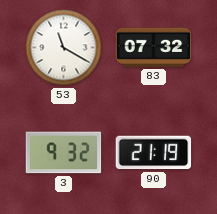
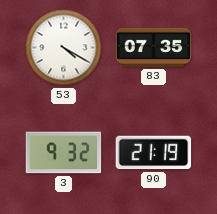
53: 11:20 -> 4:20 (64, 48)
83: 07:32 -> 07:35 (154, 47)
